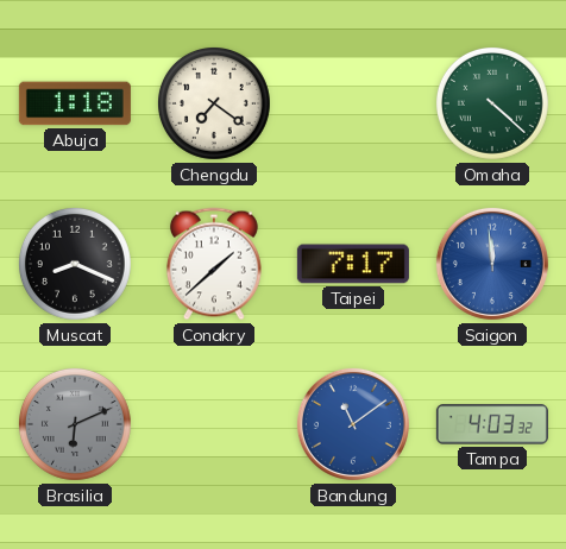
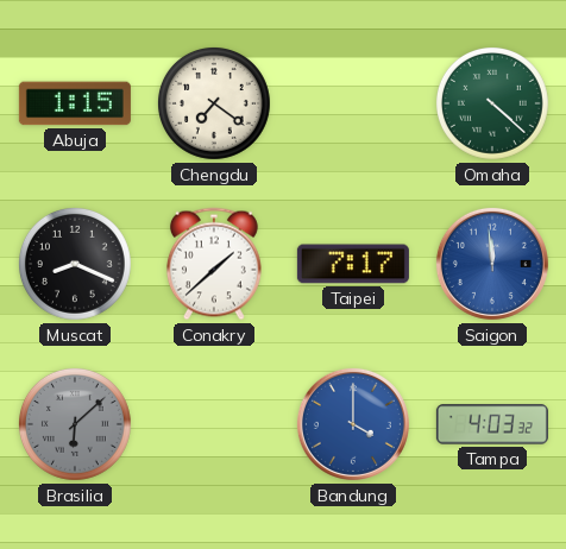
Abuja: 1:18 -> 1:15 (75, 103)
Brasilia: 6:11 -> 6:08 (75, 424)
Bandung: 11:09 -> 4:00 (353, 424)
